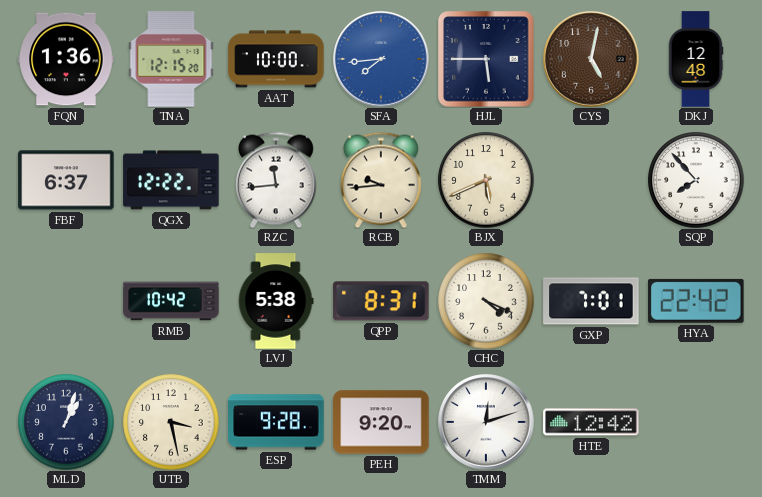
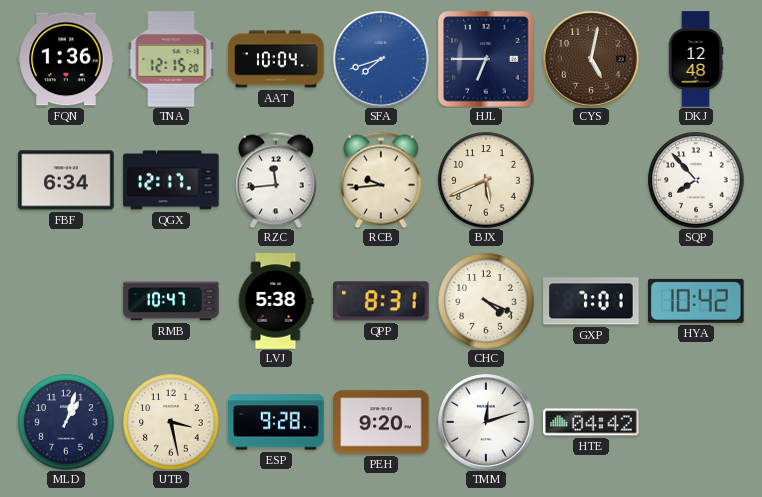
AAT: 10:00 -> 10:04 (276, 59)
SFA: 7:44 -> 7:42 (381, 59)
HJL: 5:45 -> 6:45 (486, 59)
FBF: 6:37 -> 6:34 (66, 180)
QGX: 12:22 -> 12:17 (171, 180)
RMB: 10:42 -> 10:47 (171, 301)
HYA: 22:42 -> 10:42 (696, 301)
HTE: 12:42 -> 04:42 (591, 422)
